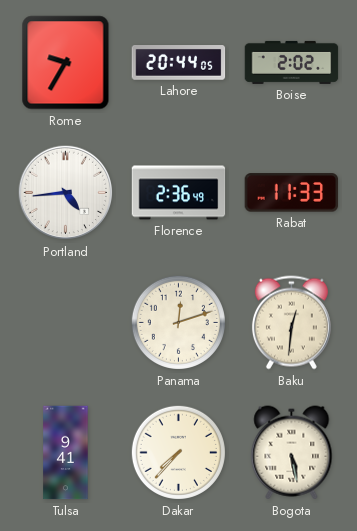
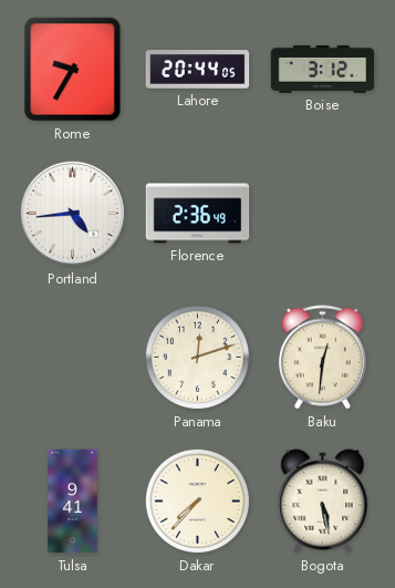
Boise: 2:02 -> 3:12 (323, 69)
Rabat: 11:33 -> none (292, 193)
